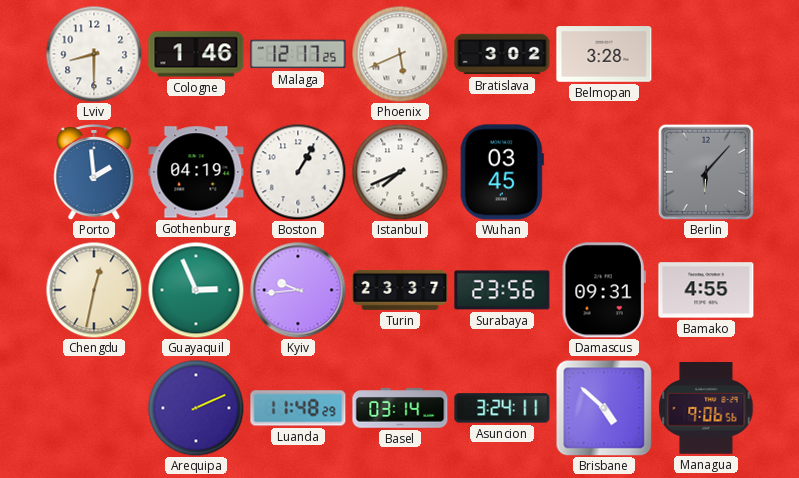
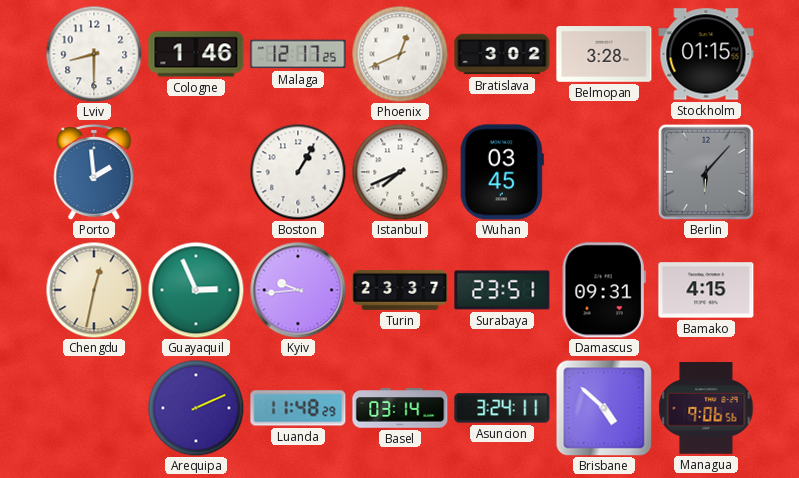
Phoenix: 5:41 -> 12:41 (400, 54)
Stockholm: none -> 01:15 (706, 54)
Gothenburg: 04:19 -> none (196, 172)
Surabaya: 23:56 -> 23:51 (502, 290)
Bamako: 4:55 -> 4:15 (706, 290)
